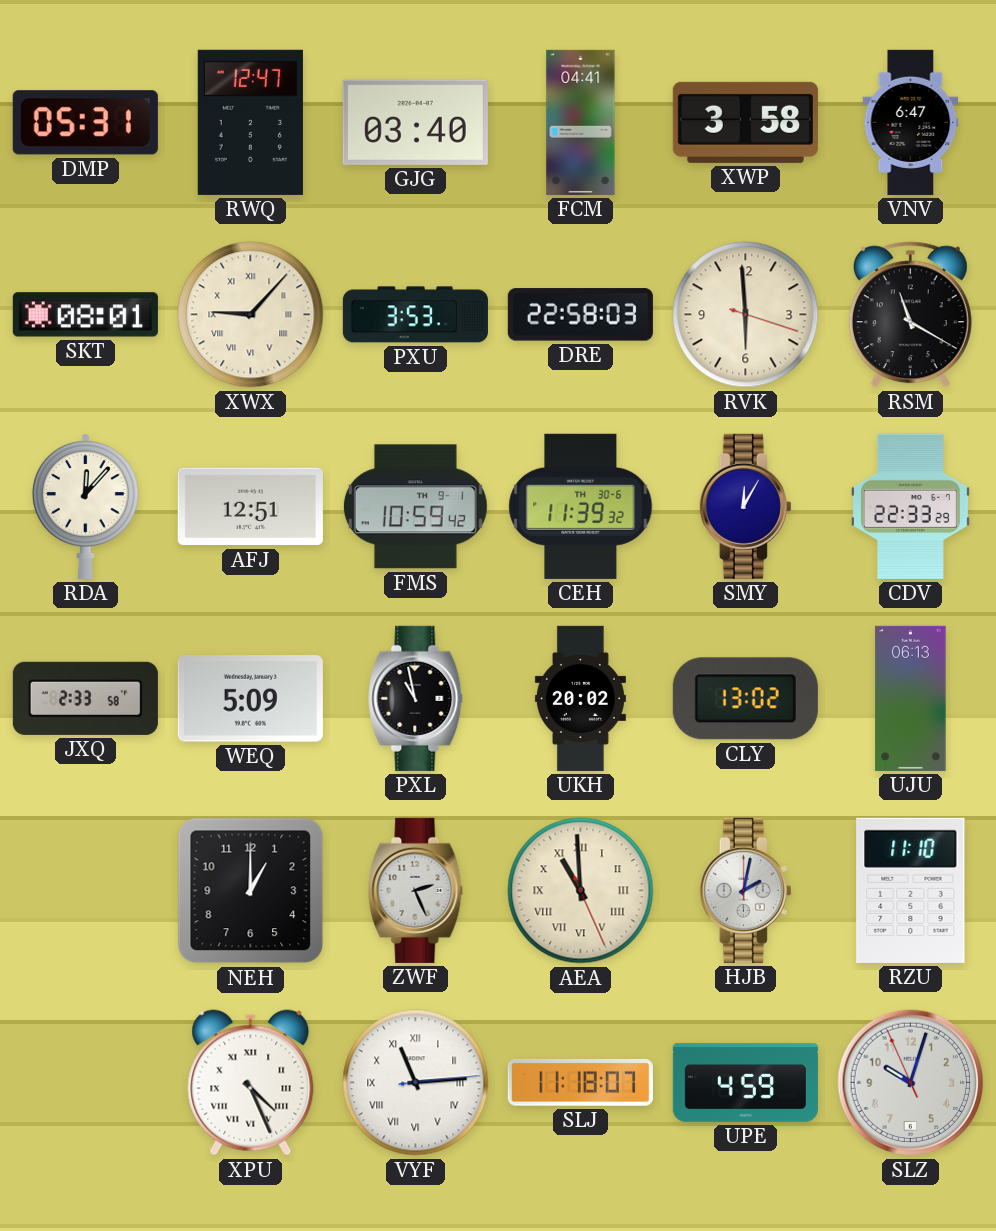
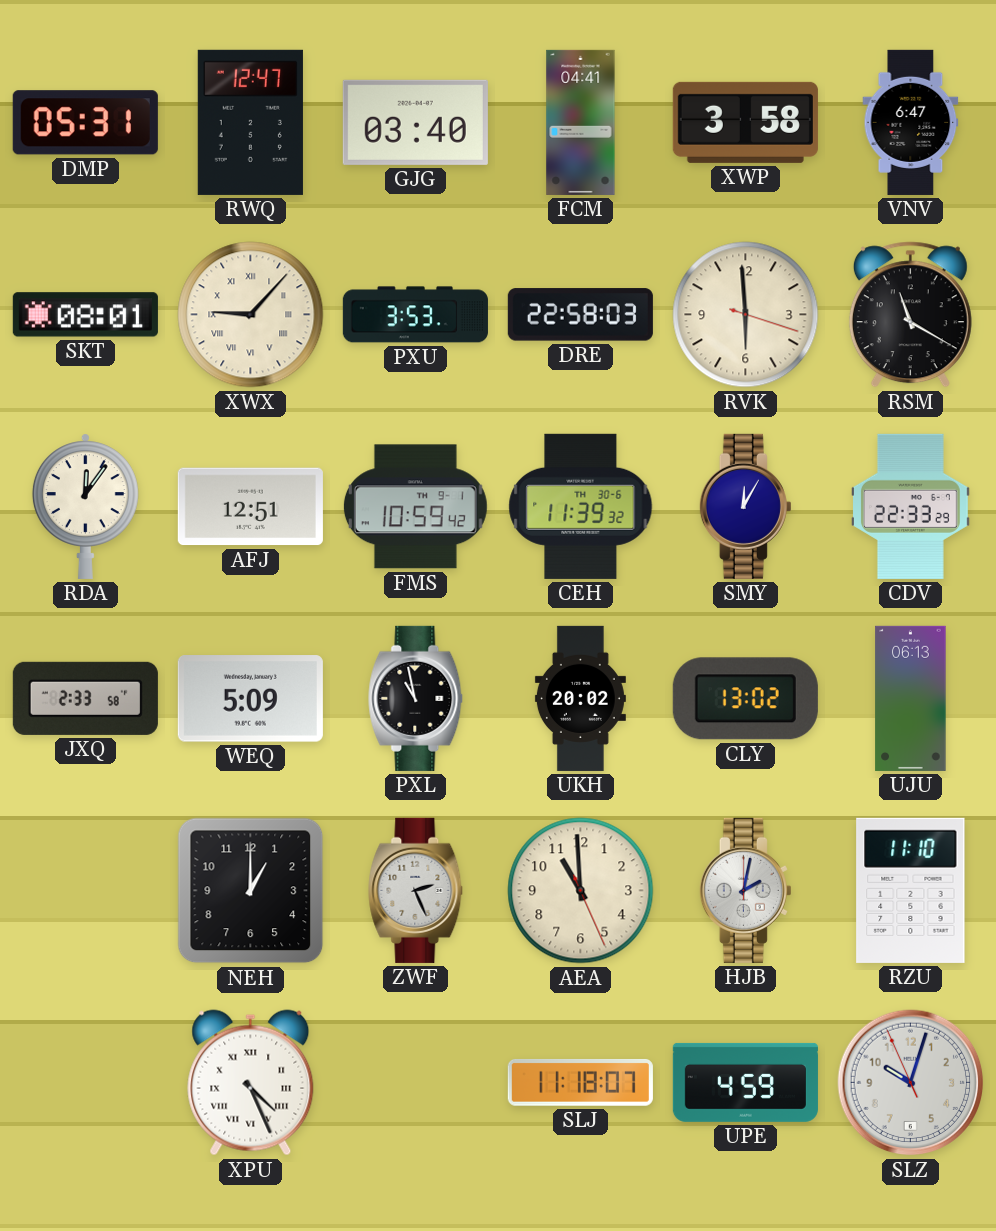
RDA: 12:07 -> 12:06 (85, 506)
AEA numerals: Roman -> Arabic (581, 891)
VYF: 11:14 -> none (416, 1083)
